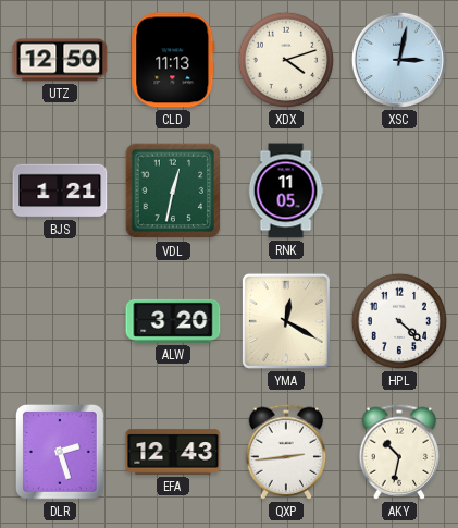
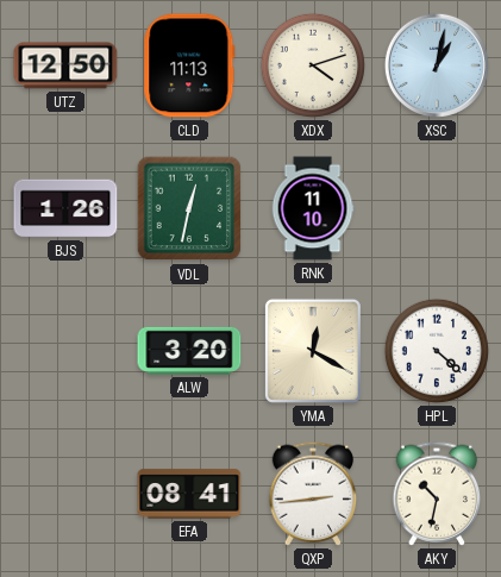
XSC: 3:02 -> 1:02 (437, 65)
BJS: 1:21 -> 1:26 (65, 208)
RNK: 11:05 -> 11:10 (313, 208)
DLR: 2:27 -> none (61, 453)
EFA: 12:43 -> 08:41 (189, 494)
